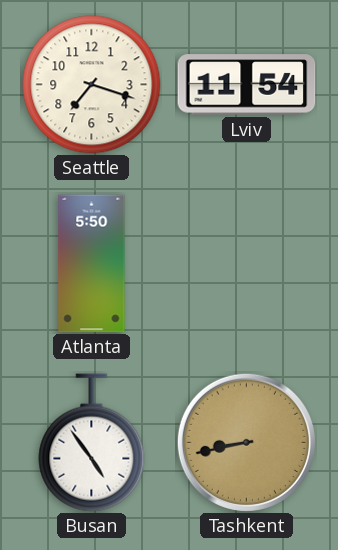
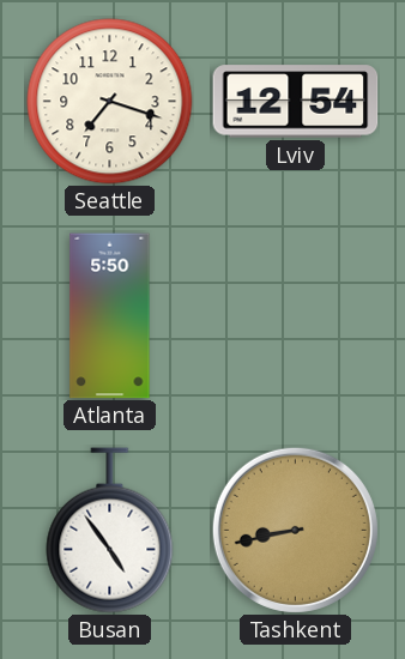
Lviv: 11:54 -> 12:54 (296, 102)
